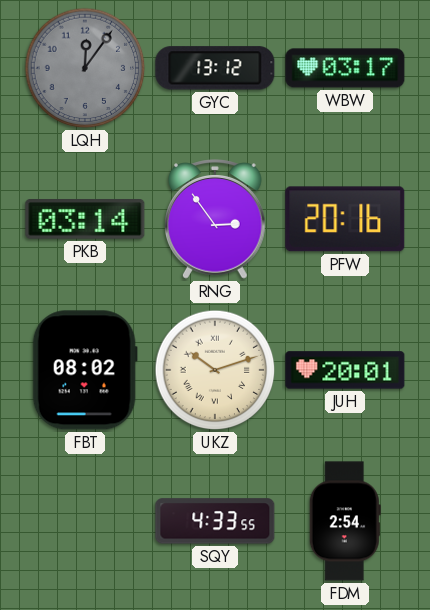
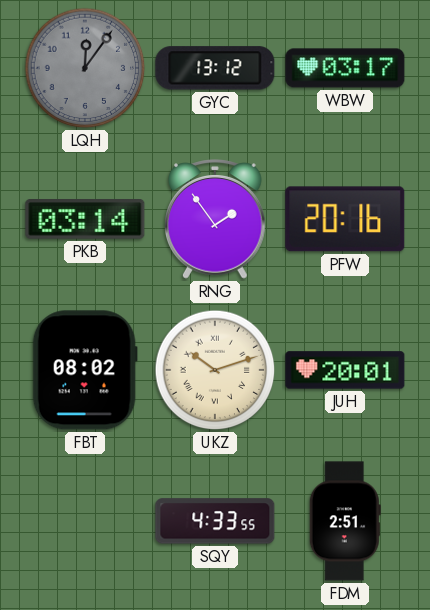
RNG: 2:54 -> 1:54 (216, 219)
FDM: 2:54 -> 2:51 (345, 521)
